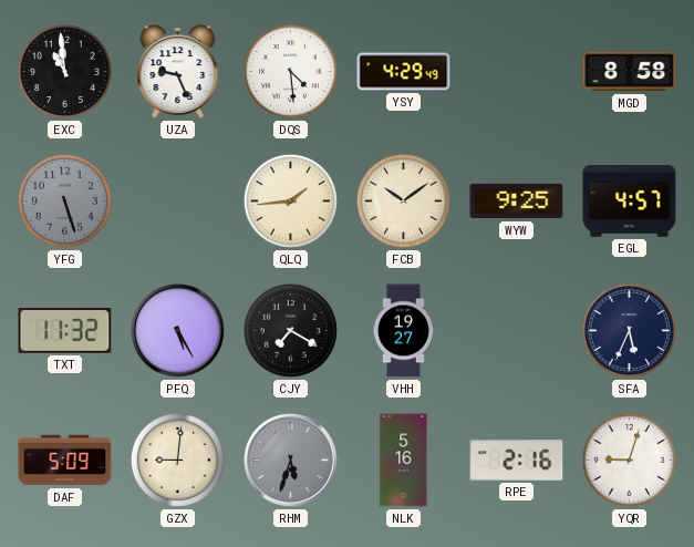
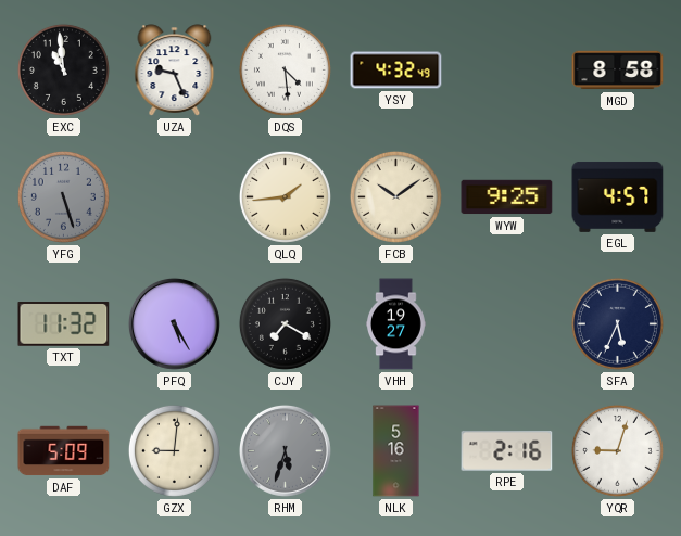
YSY: 4:29 -> 4:32 (396, 71)
